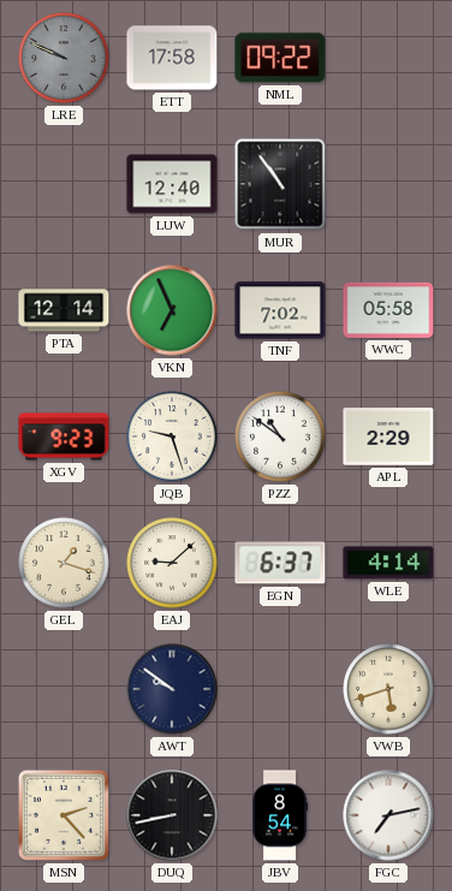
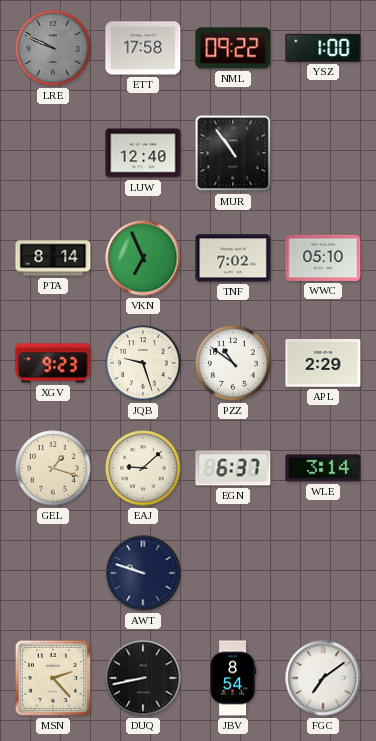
YSZ: none -> 1:00 (323, 48)
PTA: 12:14 -> 8:14 (53, 258)
WWC: 05:58 -> 05:10 (323, 258)
WLE: 4:14 -> 3:14 (323, 468)
AWT: 9:51 -> 9:48 (143, 573)
VWB: 5:42 -> none (388, 689)
FGC: 7:13 -> 7:09 (323, 678)
